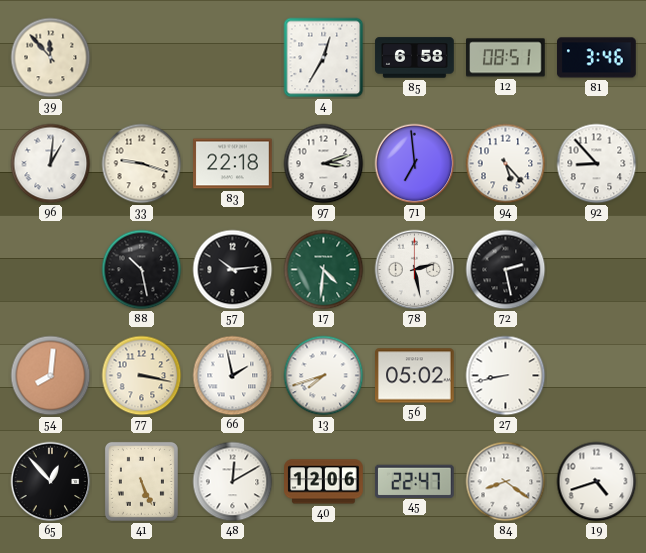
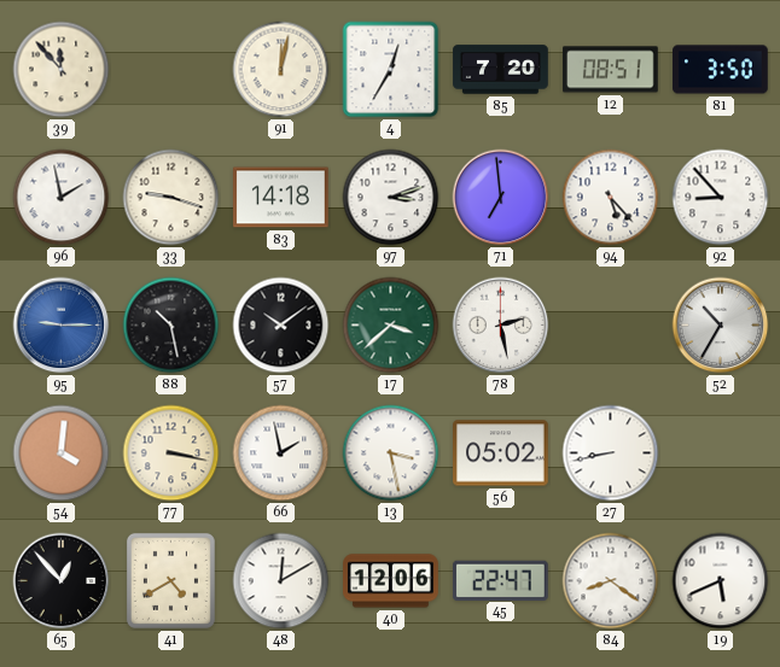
91: none -> 12:02 (281, 70)
85: 6:58 -> 7:20 (501, 70)
81: 3:46 -> 3:50 (721, 70)
96: 1:01 -> 1:58 (62, 198)
83: 22:18 -> 14:18 (281, 198)
95: none -> 9:15 (62, 326)
57: 10:14 -> 10:09 (281, 326)
17: 4:31 -> 3:38 (391, 326)
72: 2:28 -> none (506, 270)
52: none -> 10:35 (721, 326)
54: 8:01 -> 4:01 (62, 454)
13: 7:42 -> 3:28 (391, 454)
41: 5:26 -> 4:40 (170, 580)
19: 4:42 -> 5:41 (721, 581)
